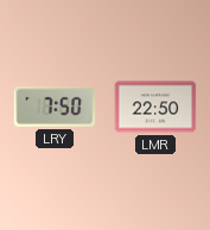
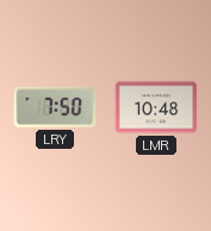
LMR: 22:50 -> 10:48 (156, 107)
